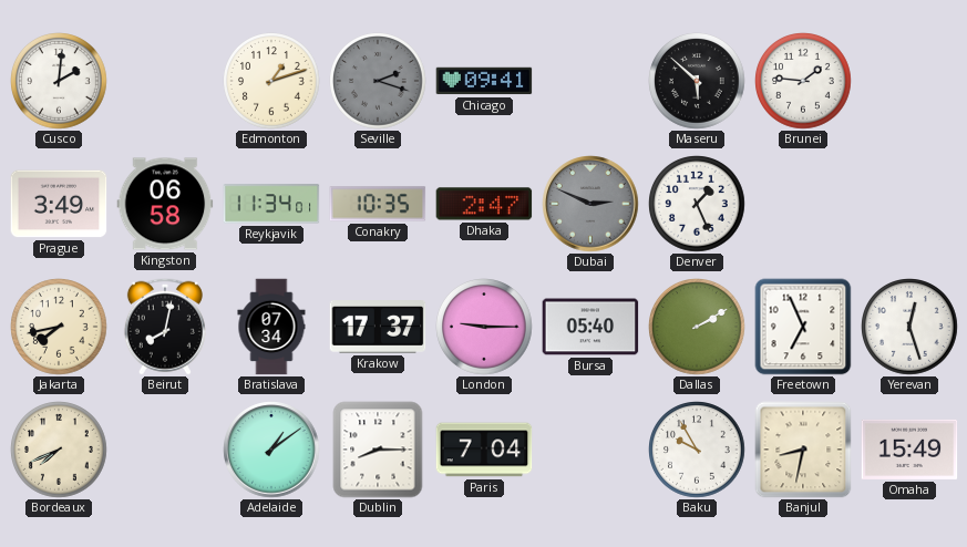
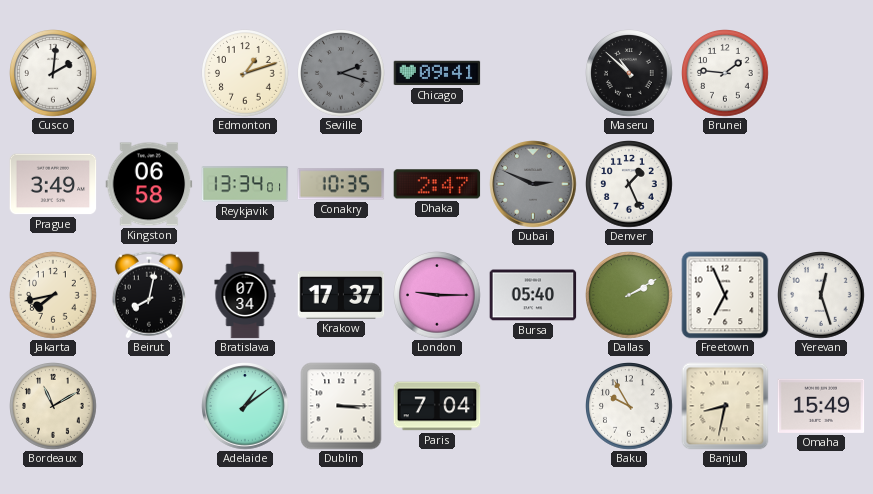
Maseru: 5:52 -> 10:52 (629, 73)
Reykjavik: 11:34 -> 13:34 (245, 184)
Bordeaux: 7:41 -> 11:10 (53, 406)
Dublin: 8:15 -> 3:15 (341, 406)
